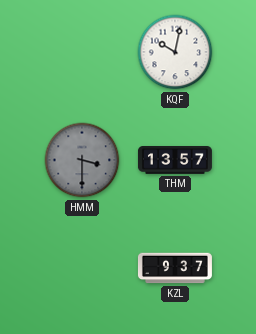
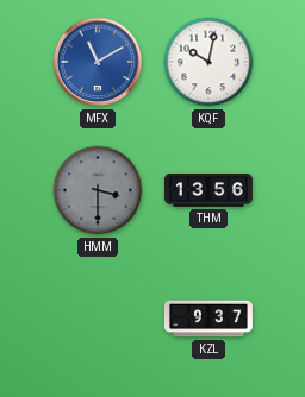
MFX: none -> 11:10 (98, 62)
THM: 13:57 -> 13:56 (208, 191)
